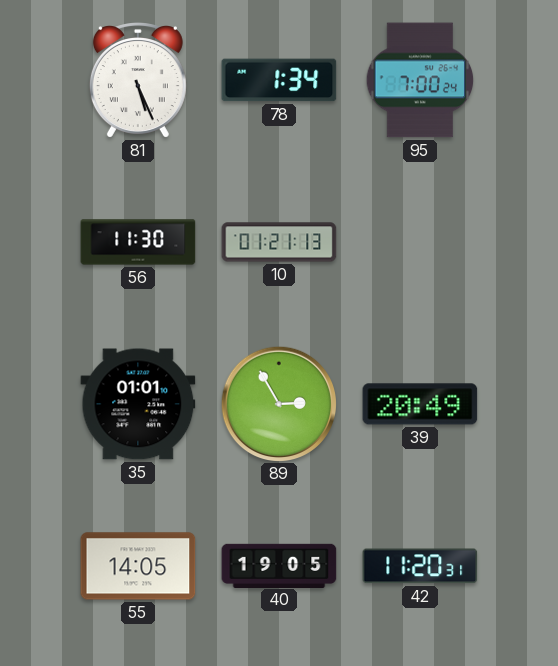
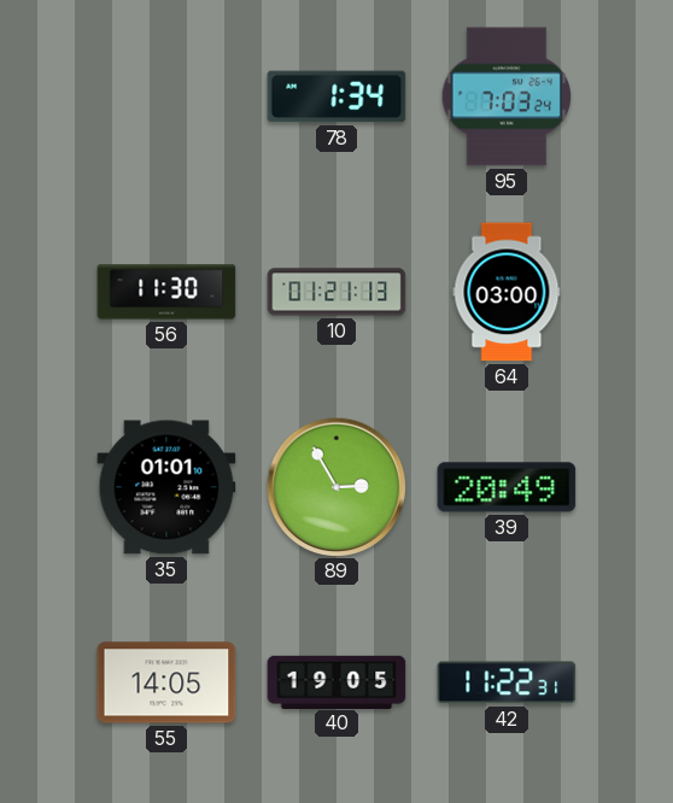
81: 5:26 -> none (138, 80)
95: 7:00 -> 7:03 (507, 96)
64: none -> 03:00 (507, 292)
42: 11:20 -> 11:22 (507, 682)
